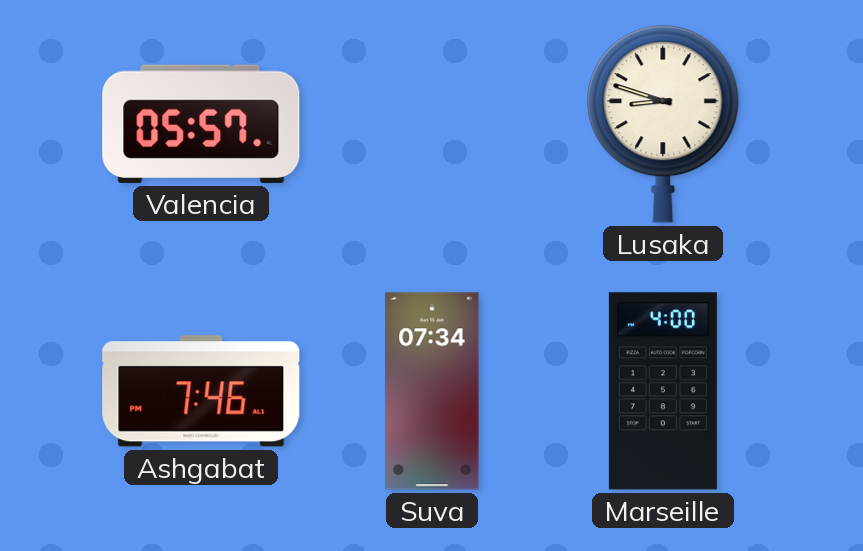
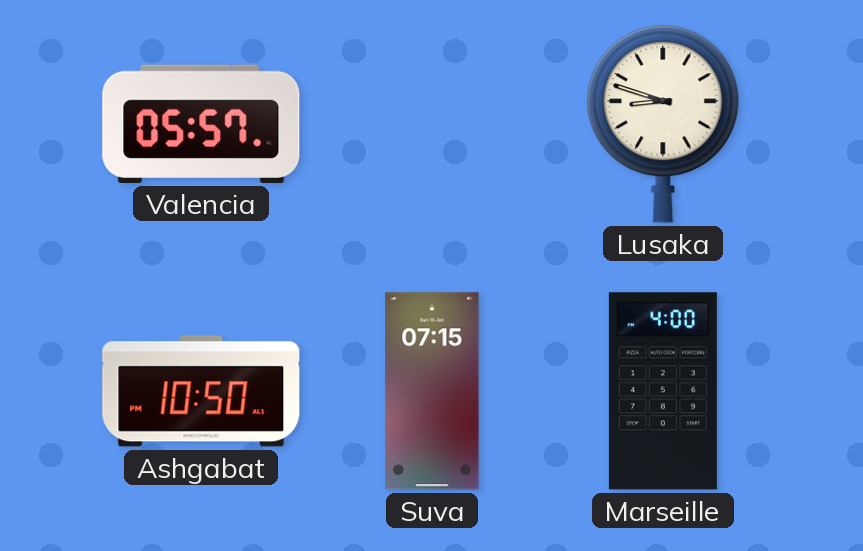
Ashgabat: 7:46 -> 10:50 (201, 391)
Suva: 07:34 -> 07:15 (432, 391)
